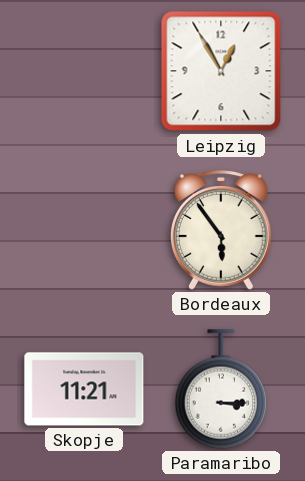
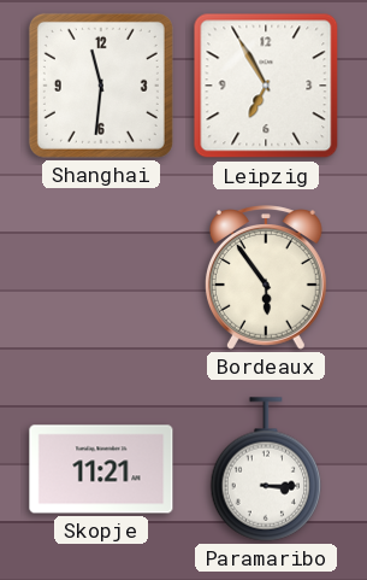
Shanghai: none -> 11:31 (101, 86)
Leipzig: 12:55 -> 6:55 (266, 86)
